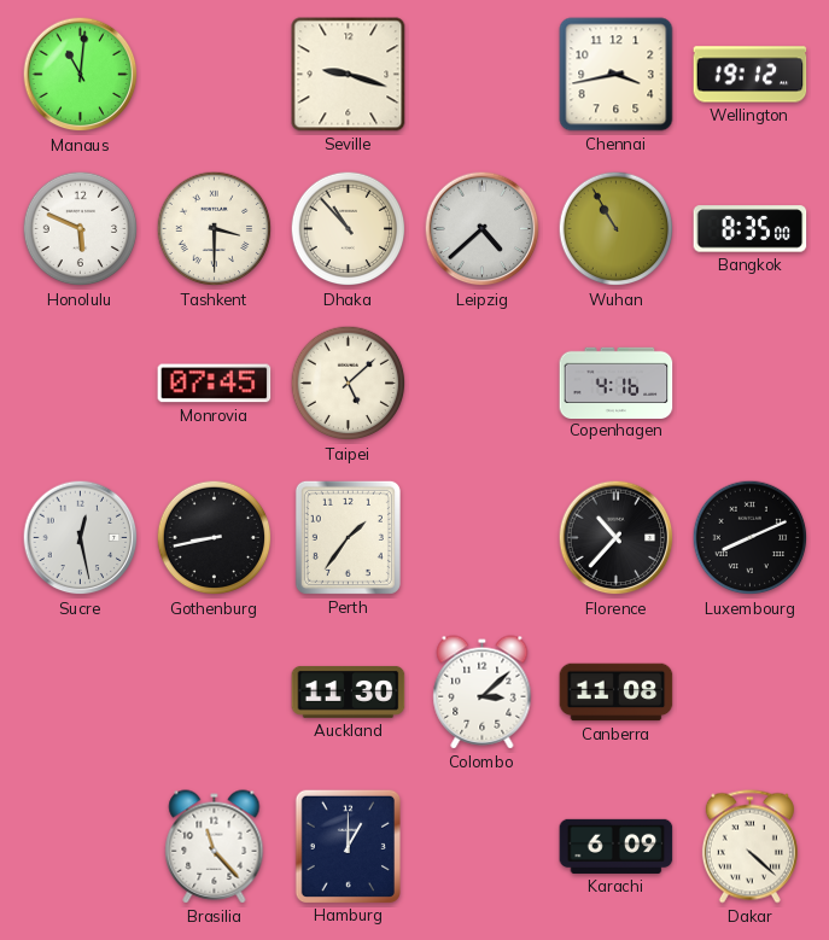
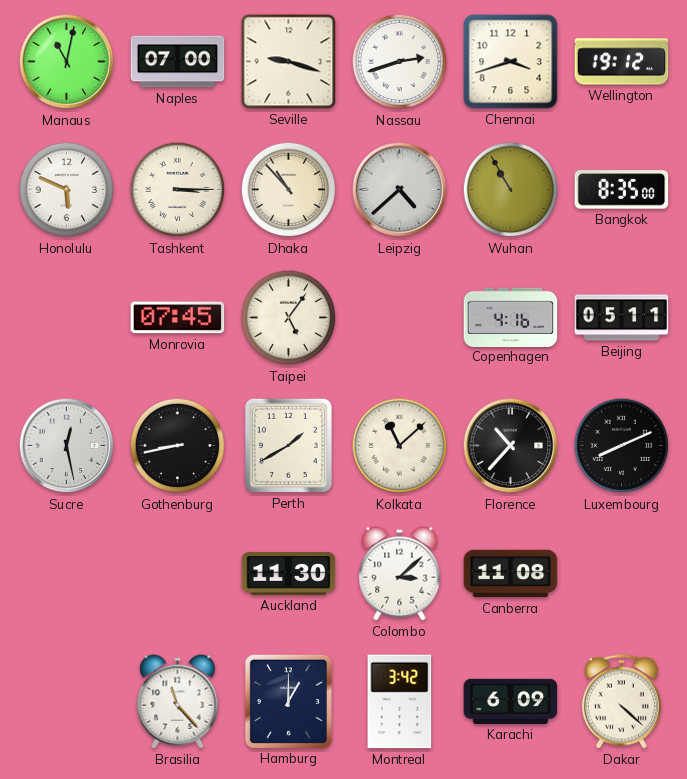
Manaus: 11:01 -> 11:02 (67, 62)
Naples: none -> 07:00 (178, 62)
Nassau: none -> 2:42 (400, 62)
Chennai: 3:43 -> 3:42 (511, 62)
Tashkent: 3:30 -> 3:15 (178, 190)
Taipei: 5:08 -> 5:06 (289, 318)
Beijing: none -> 05:11 (622, 318)
Perth: 1:36 -> 1:40 (288, 445)
Kolkata: none -> 11:08 (400, 446)
Montreal: none -> 3:42 (400, 702)
